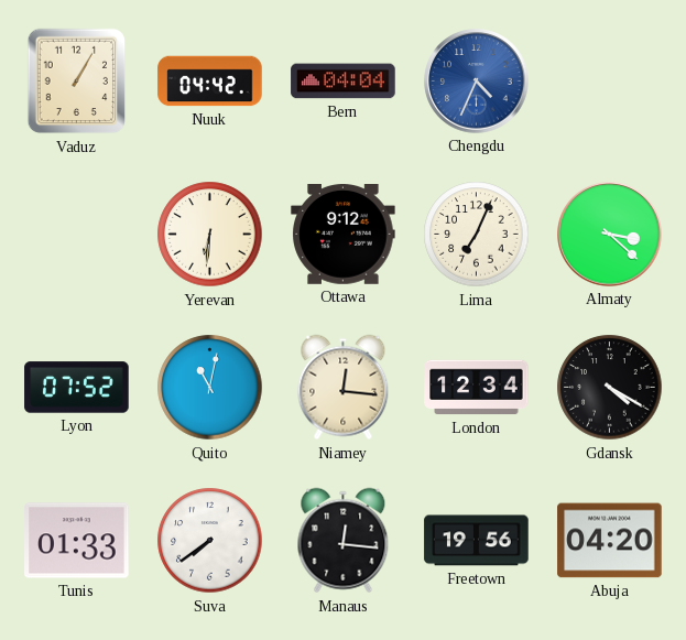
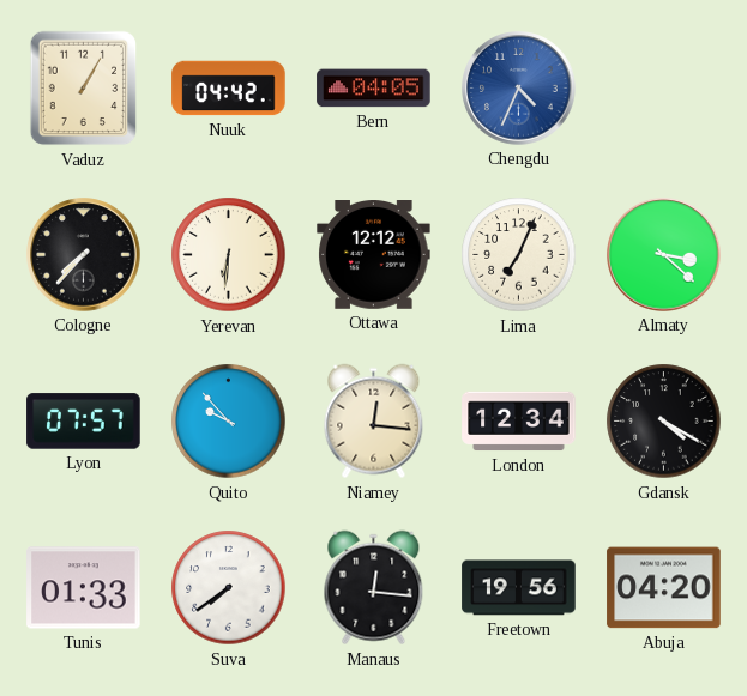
Bern: 04:04 -> 04:05 (374, 89)
Cologne: none -> 7:37 (84, 255)
Ottawa: 9:12 -> 12:12 (374, 255)
Lyon: 07:52 -> 07:57 (84, 422)
Quito: 11:02 -> 9:53 (229, 422)
